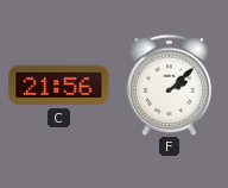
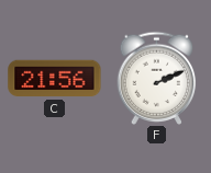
F: 2:08 -> 2:11 (157, 78)
